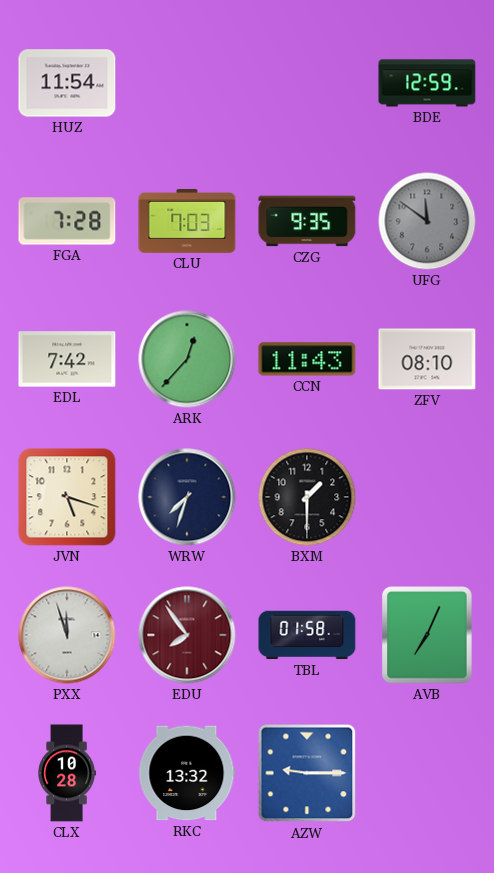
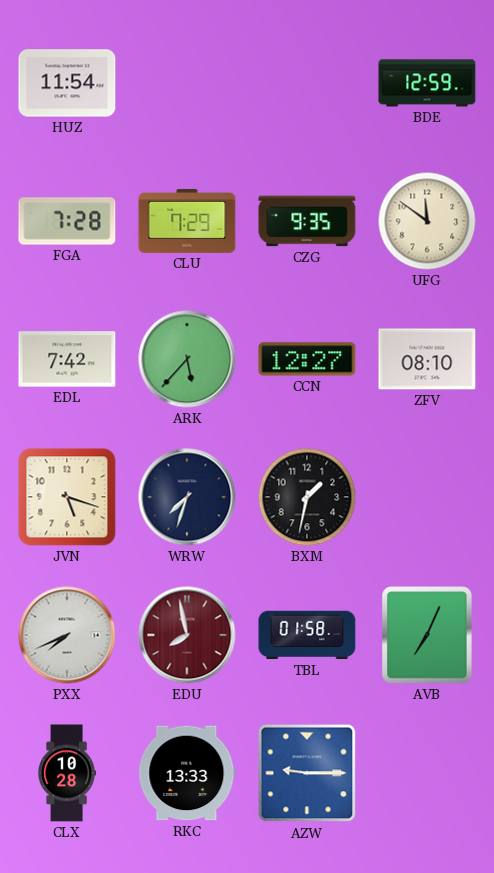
CLU: 7:03 -> 7:29 (187, 221)
UFG dial: grey -> cream (427, 221)
ARK: 12:37 -> 5:37 (187, 359)
CCN: 11:43 -> 12:27 (307, 359)
BXM: 1:30 -> 1:32 (307, 497)
PXX: 11:57 -> 7:41 (67, 635)
EDU: 7:54 -> 7:58 (187, 635)
RKC: 13:32 -> 13:33 (187, 773)
